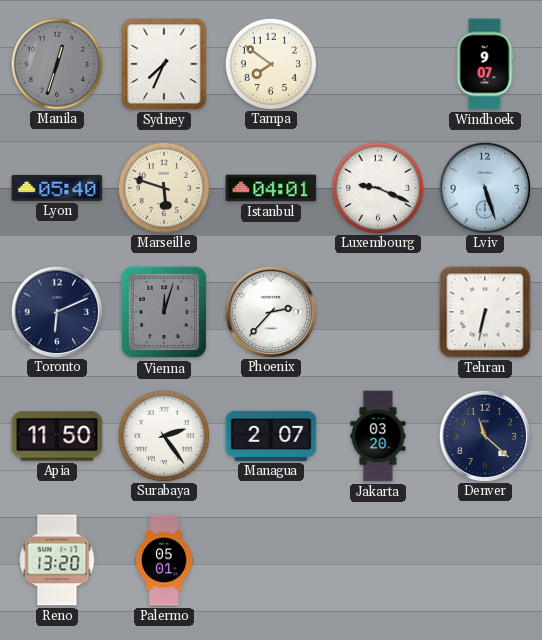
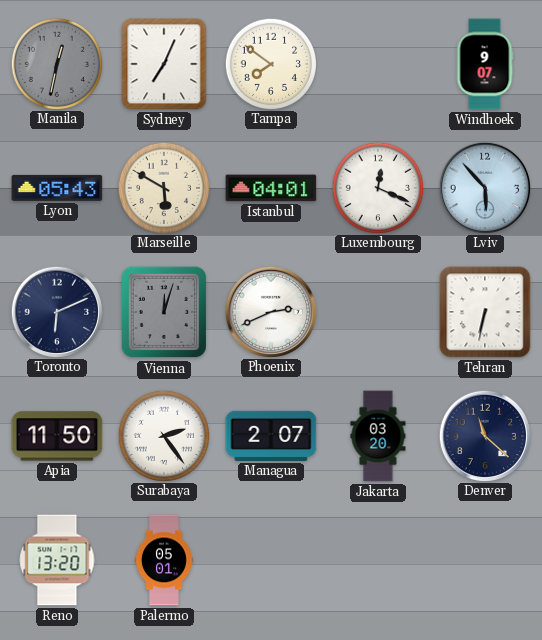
Manila: 12:33 -> 12:32 (56, 63)
Sydney: 7:34 -> 7:04 (164, 64)
Lyon: 05:40 -> 05:43 (57, 188)
Marseille: 5:48 -> 5:50 (163, 187)
Luxembourg: 9:19 -> 12:19 (377, 187)
Lviv: 5:27 -> 5:53 (484, 187)
Phoenix: 2:37 -> 2:41 (270, 311)
